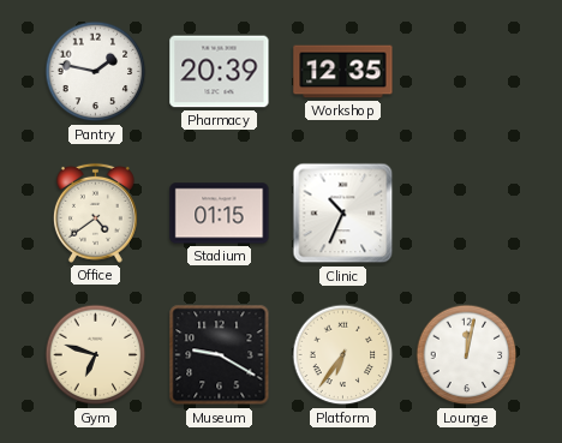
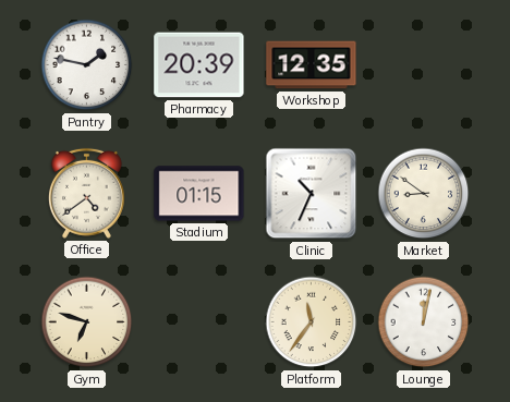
Market: none -> 8:51 (424, 194)
Museum: 9:20 -> none (220, 355)
Platform: 6:36 -> 11:36 (312, 322)
